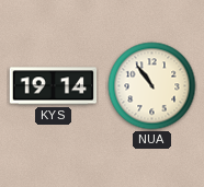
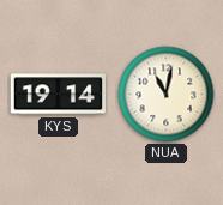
NUA: 10:54 -> 11:02 (167, 95)
